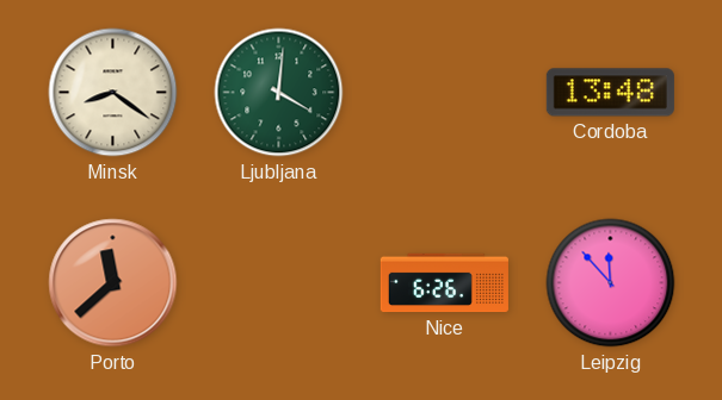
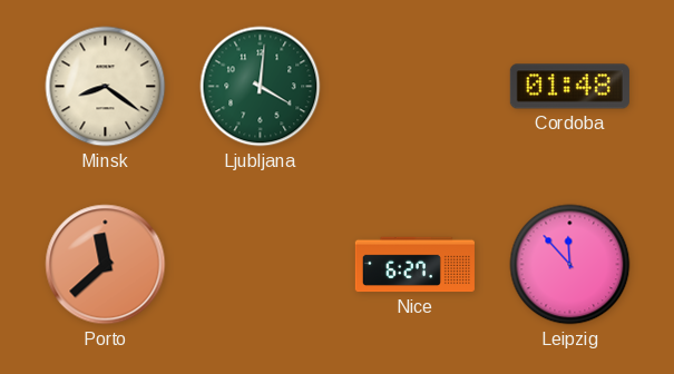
Cordoba: 13:48 -> 01:48 (569, 87)
Nice: 6:26 -> 6:27 (414, 265)
